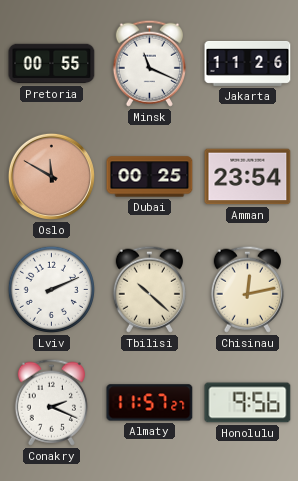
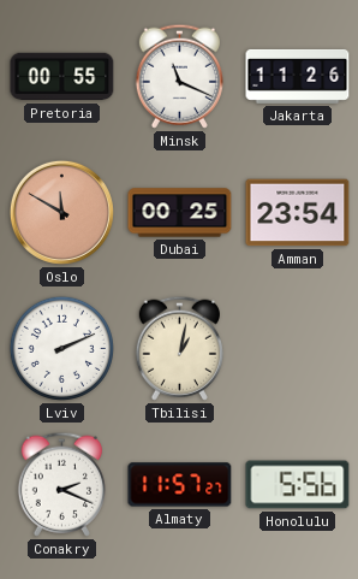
Tbilisi: 10:22 -> 1:02 (179, 348)
Chisinau: 12:13 -> none (247, 289)
Honolulu: 9:56 -> 5:56 (298, 485)
